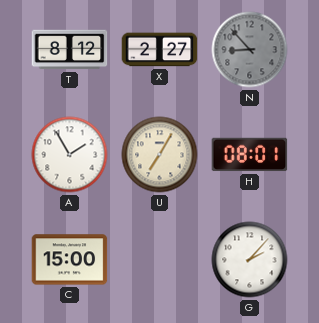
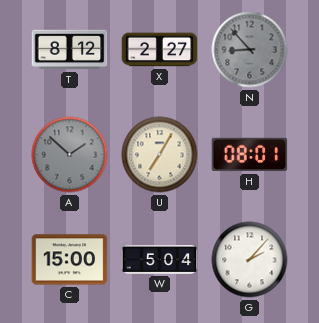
A: 1:55 -> 1:52 (70, 155)
A dial: white -> grey (70, 155)
W: none -> 5:04 (160, 259)
